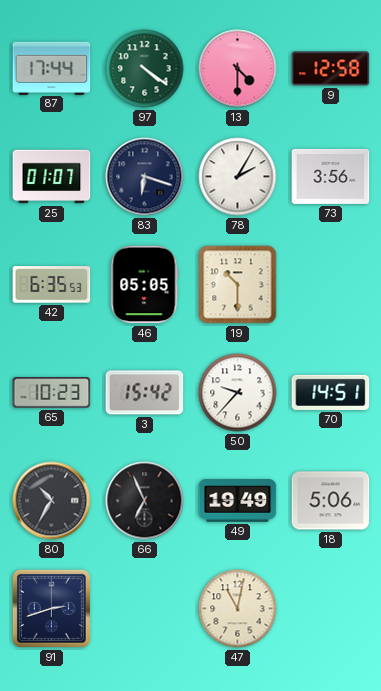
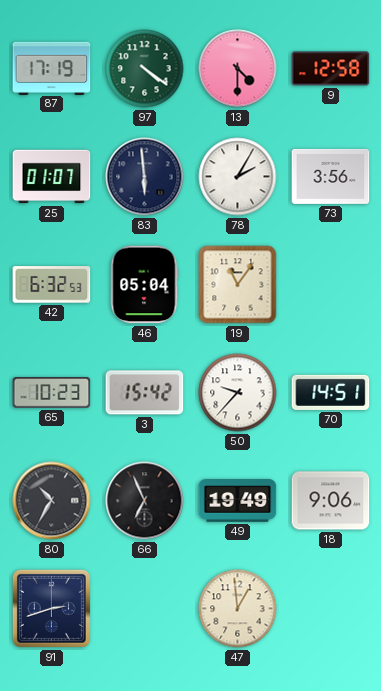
87: 17:44 -> 17:19 (52, 68)
83: 6:18 -> 5:59 (145, 177)
42: 6:35 -> 6:32 (52, 285)
46: 05:05 -> 05:04 (144, 285)
19: 10:30 -> 11:06 (238, 285)
18: 5:06 -> 9:06 (331, 501)
47: 11:02 -> 12:59 (238, 609)
